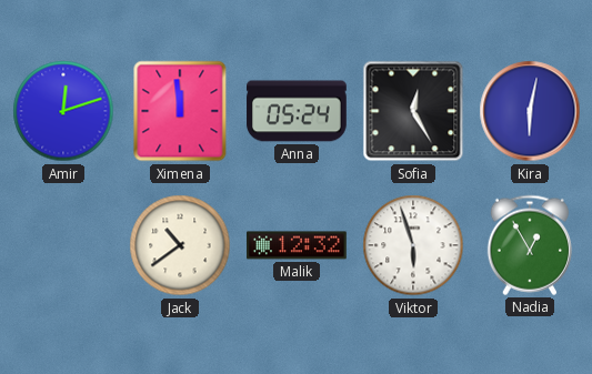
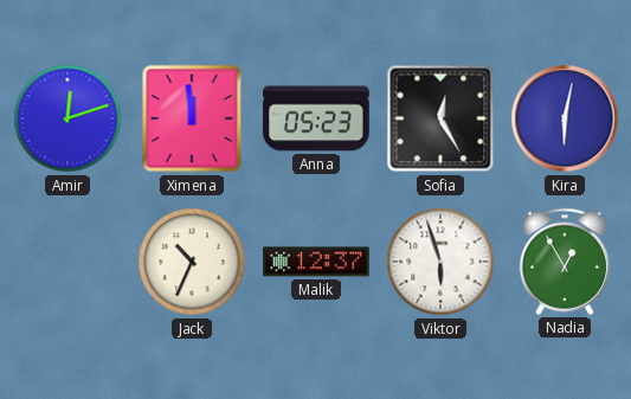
Anna: 05:24 -> 05:23 (316, 118)
Jack: 10:39 -> 10:34 (192, 262)
Malik: 12:32 -> 12:37 (316, 262)
